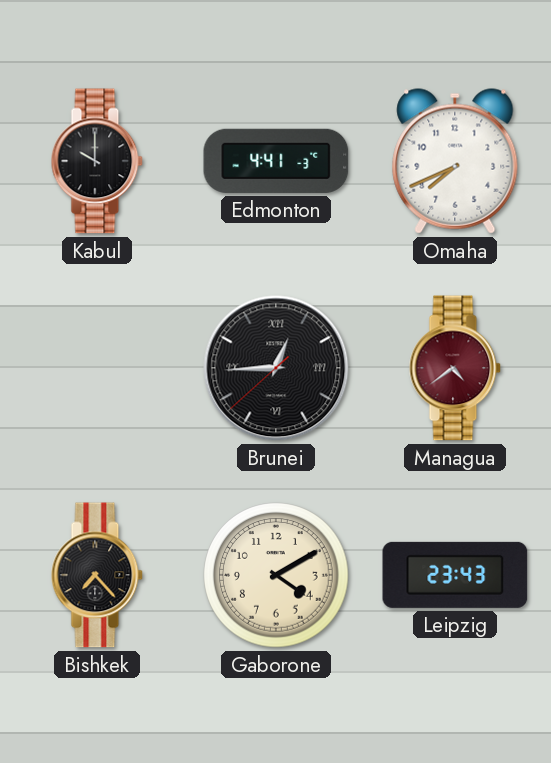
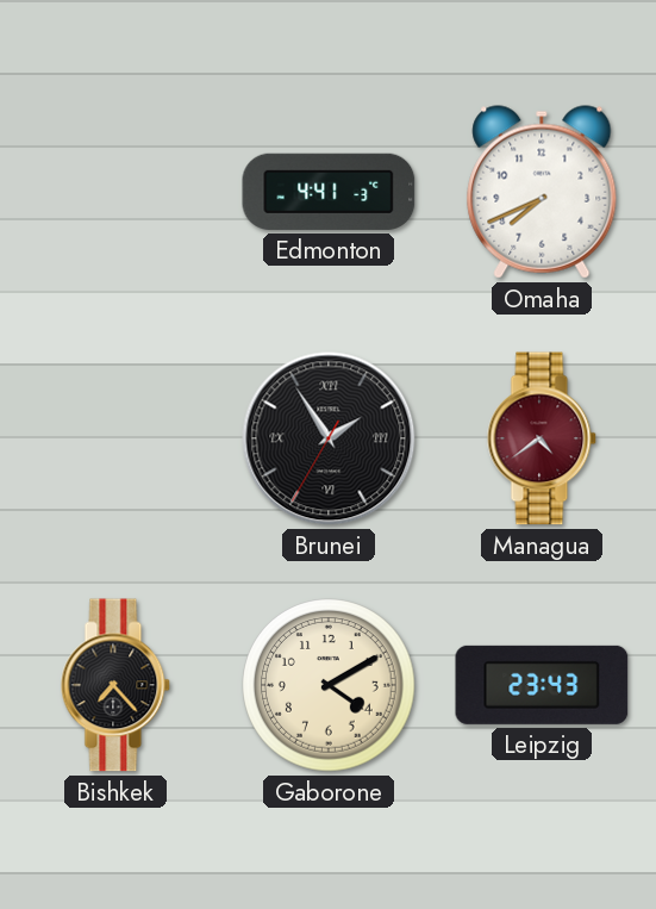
Kabul: 10:00 -> none (97, 161)
Brunei: 12:44 -> 1:54 (329, 438)
